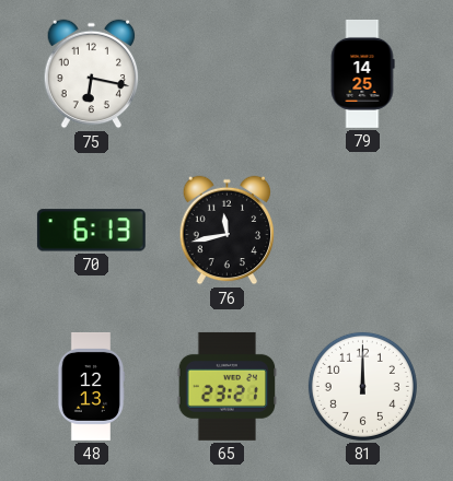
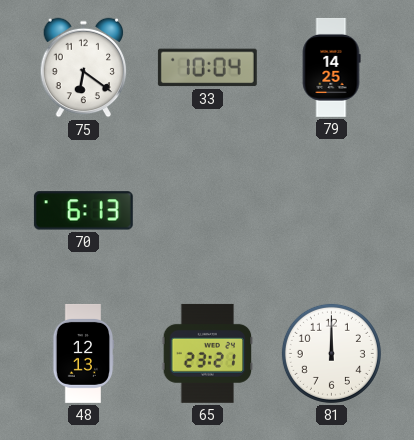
75: 6:17 -> 6:21 (84, 68)
33: none -> 10:04 (207, 68)
76: 11:43 -> none (228, 231)
